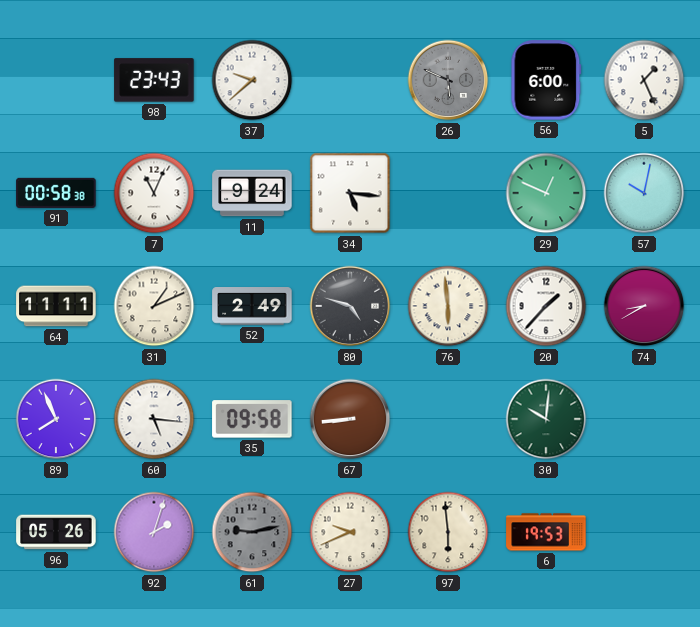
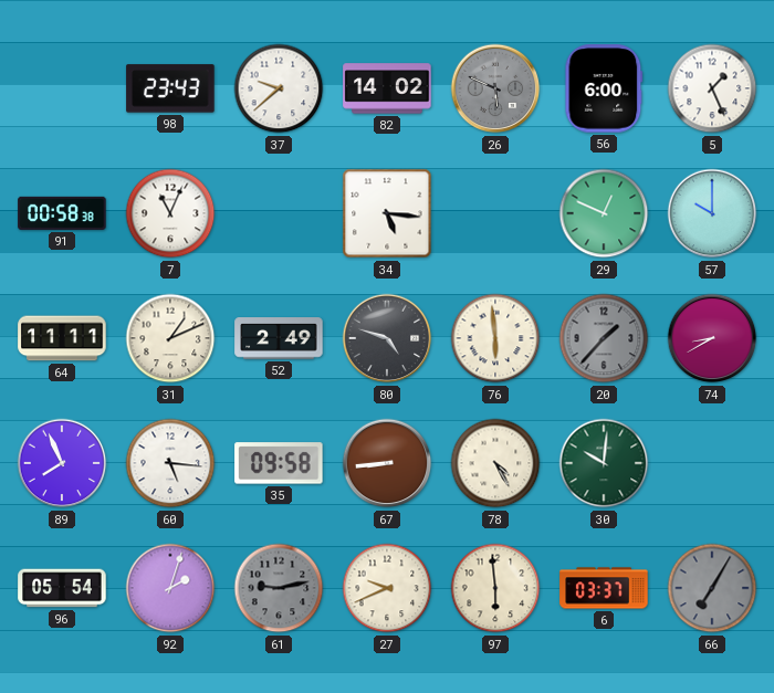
82: none -> 14:02 (387, 88)
11: 9:24 -> none (252, 193)
57: 10:02 -> 10:00 (712, 213)
20 dial: white -> grey (604, 338)
78: none -> 4:25 (495, 463)
96: 05:26 -> 05:54 (62, 588)
6: 19:53 -> 03:37 (604, 588)
66: none -> 7:05 (712, 588)
